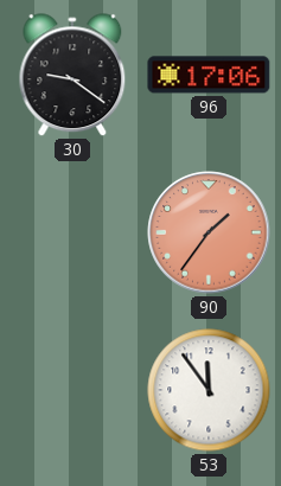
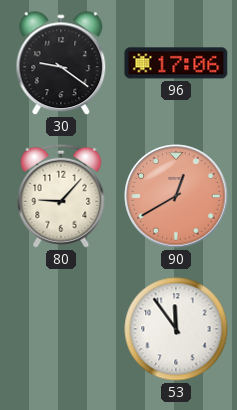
80: none -> 9:07 (61, 196)
90: 1:36 -> 12:40 (176, 196)
